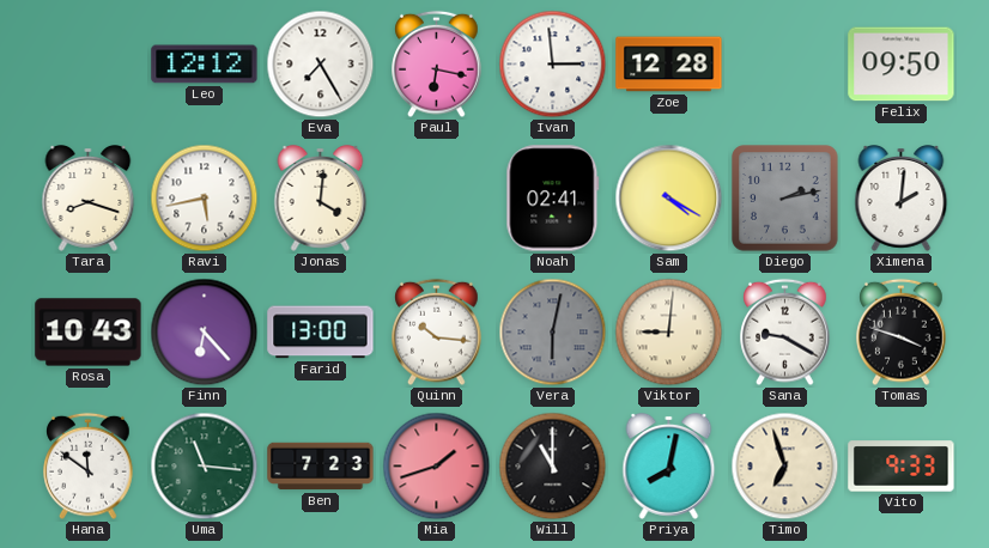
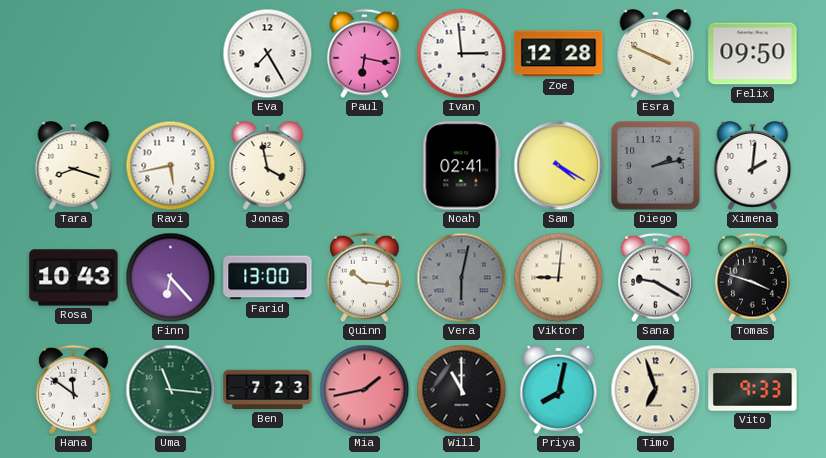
Leo: 12:12 -> none (205, 65)
Esra: none -> 3:49 (656, 54)
Jonas: 4:01 -> 3:58 (268, 166)
Mia: 1:42 -> 1:43 (365, 390)
